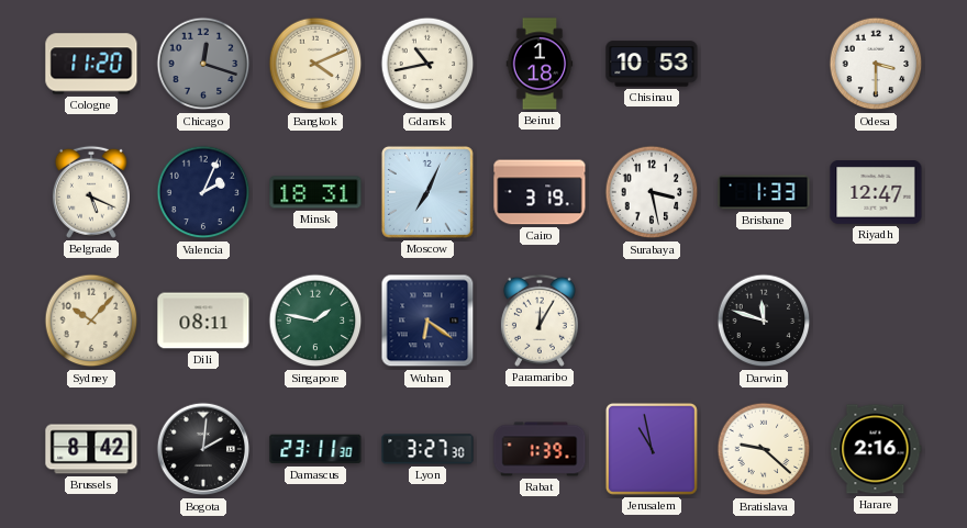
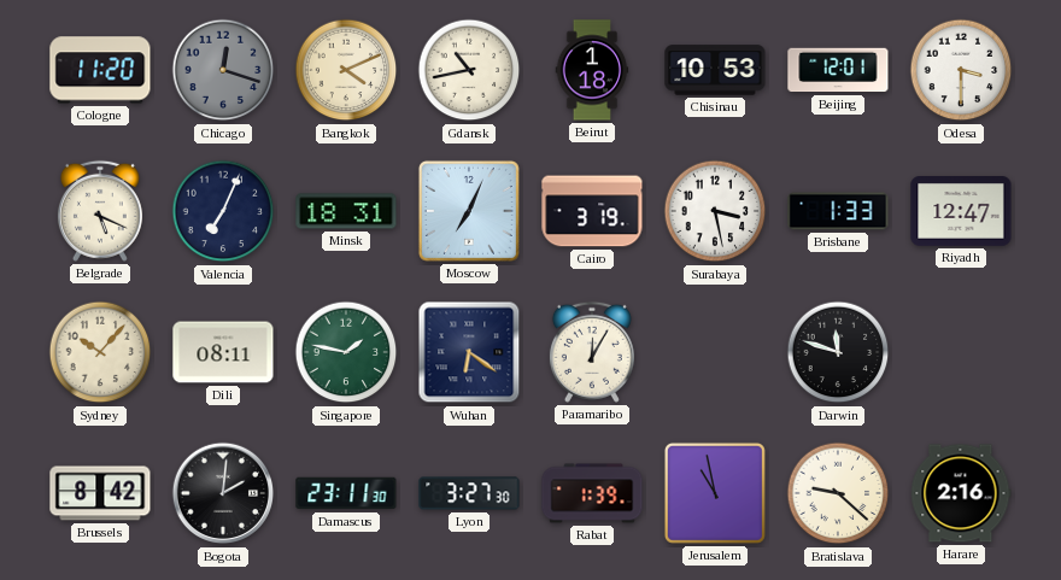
Beijing: none -> 12:01 (838, 70)
Valencia: 2:04 -> 7:04 (223, 211)
